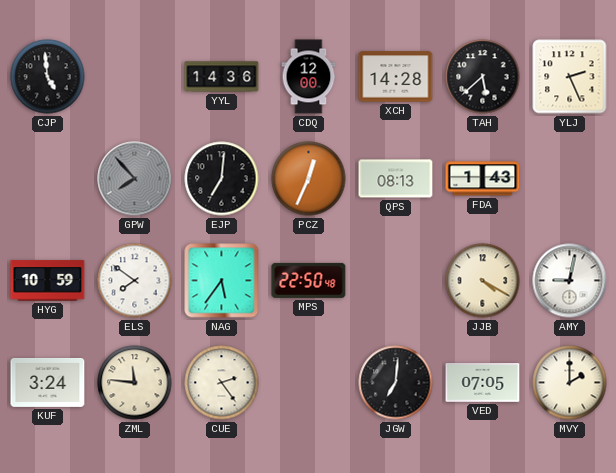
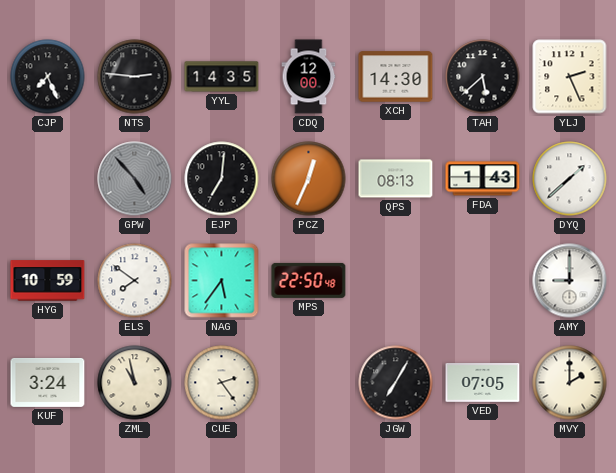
CJP: 4:59 -> 7:26 (48, 77)
NTS: none -> 2:46 (135, 77)
YYL: 14:36 -> 14:35 (222, 77)
XCH: 14:28 -> 14:30 (396, 77)
GPW: 7:53 -> 4:53 (135, 179)
DYQ: none -> 1:38 (570, 179)
JJB: 4:20 -> none (483, 281)
AMY: 9:02 -> 9:00 (570, 281)
ZML: 11:46 -> 10:58 (135, 383)
JGW: 7:01 -> 7:05 (396, 383)
